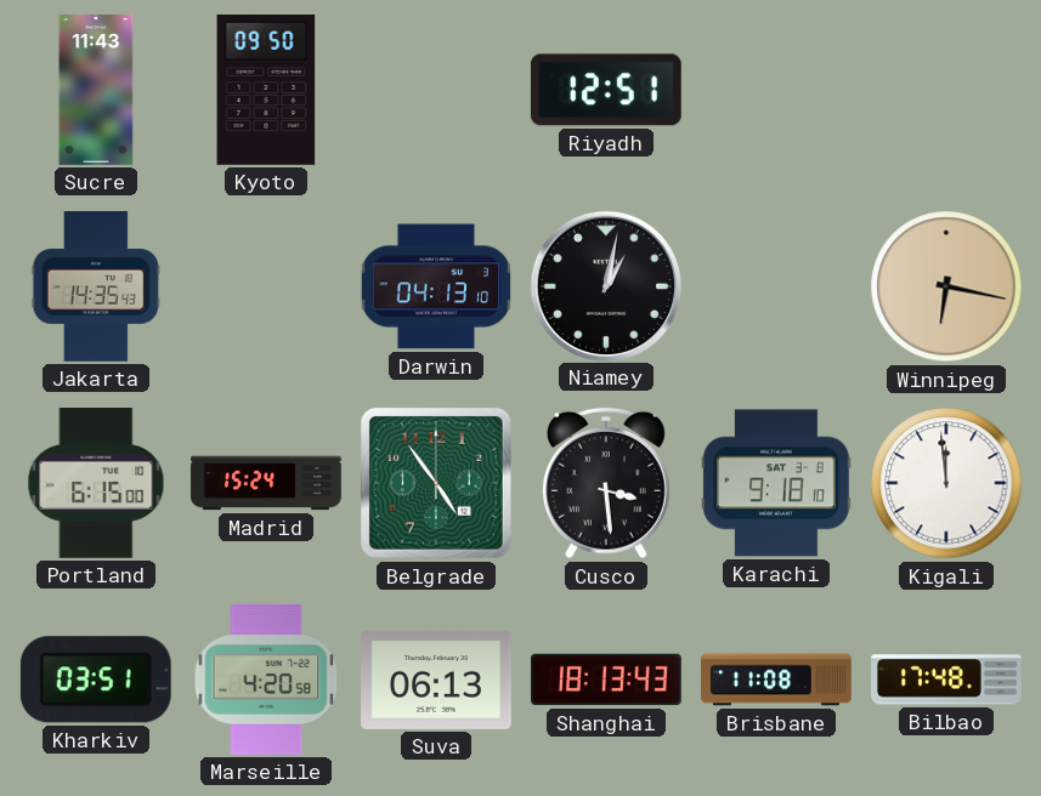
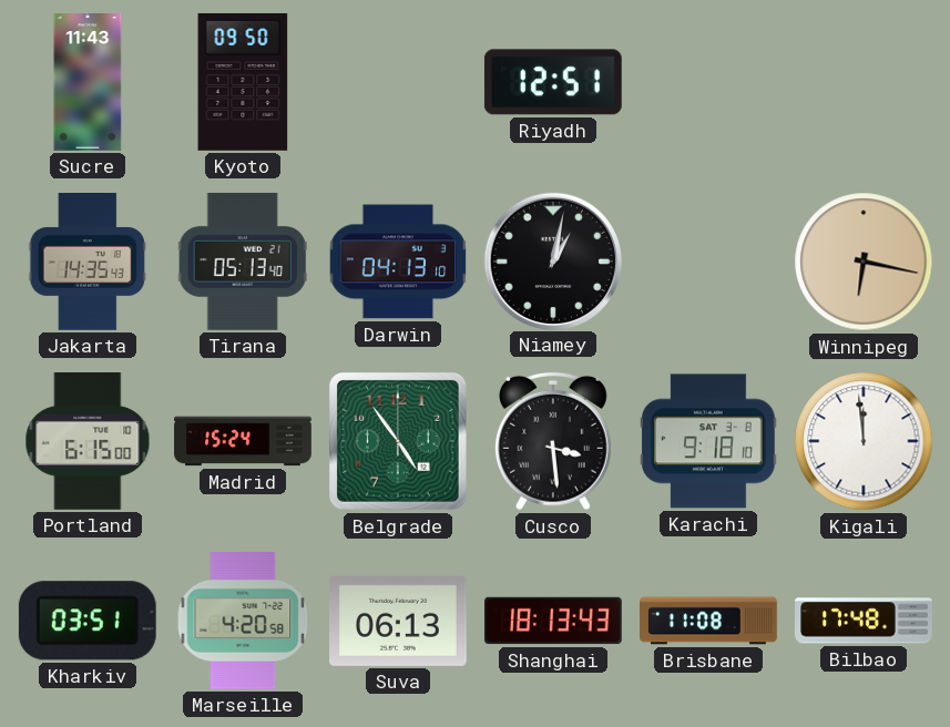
Tirana: none -> 05:13 (243, 262)
